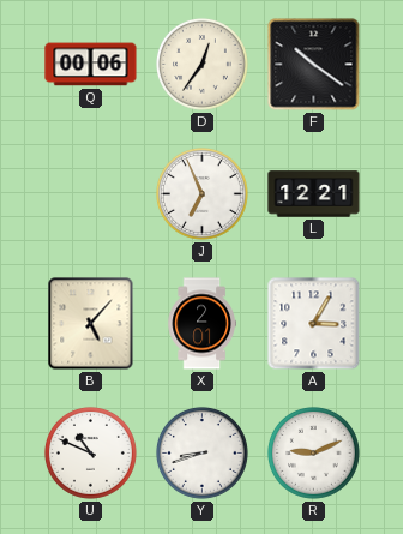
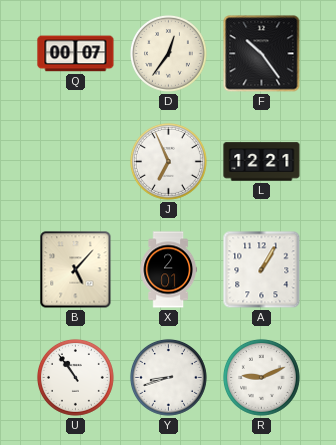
Q: 00:06 -> 00:07 (76, 54)
F: 10:21 -> 10:24 (262, 54)
A: 3:05 -> 1:05 (262, 270)
U: 10:49 -> 10:54 (75, 377)
